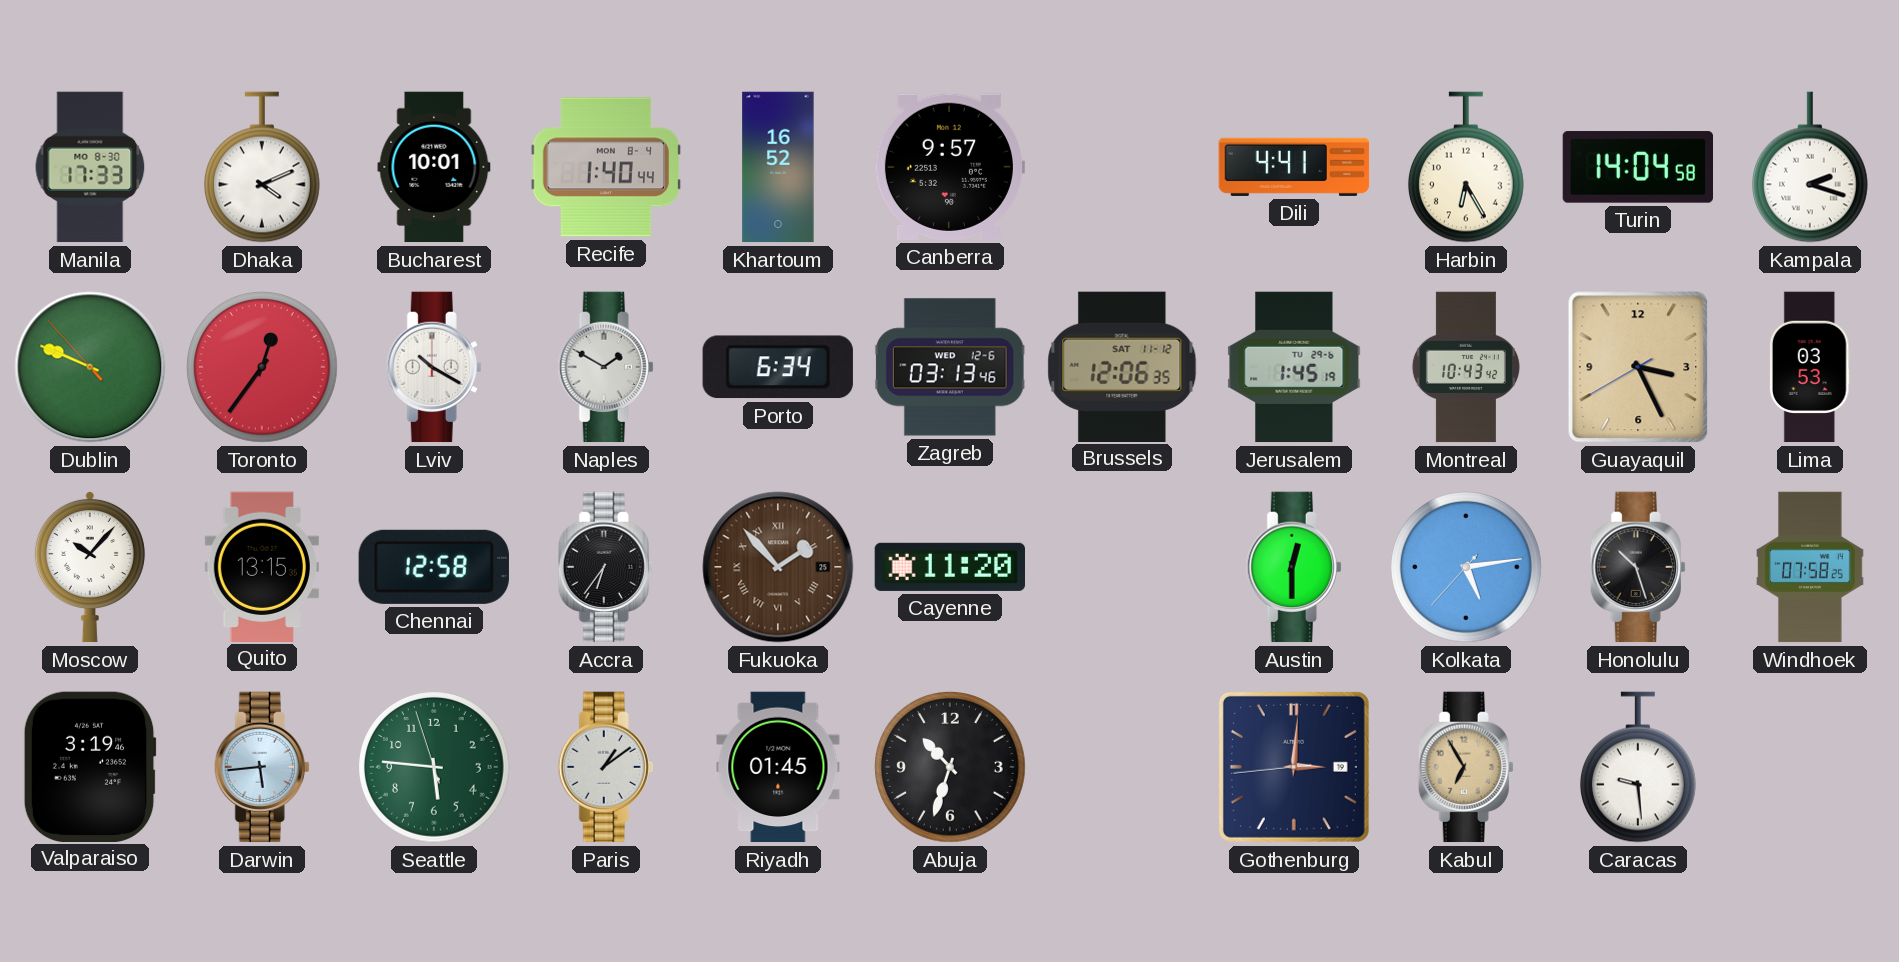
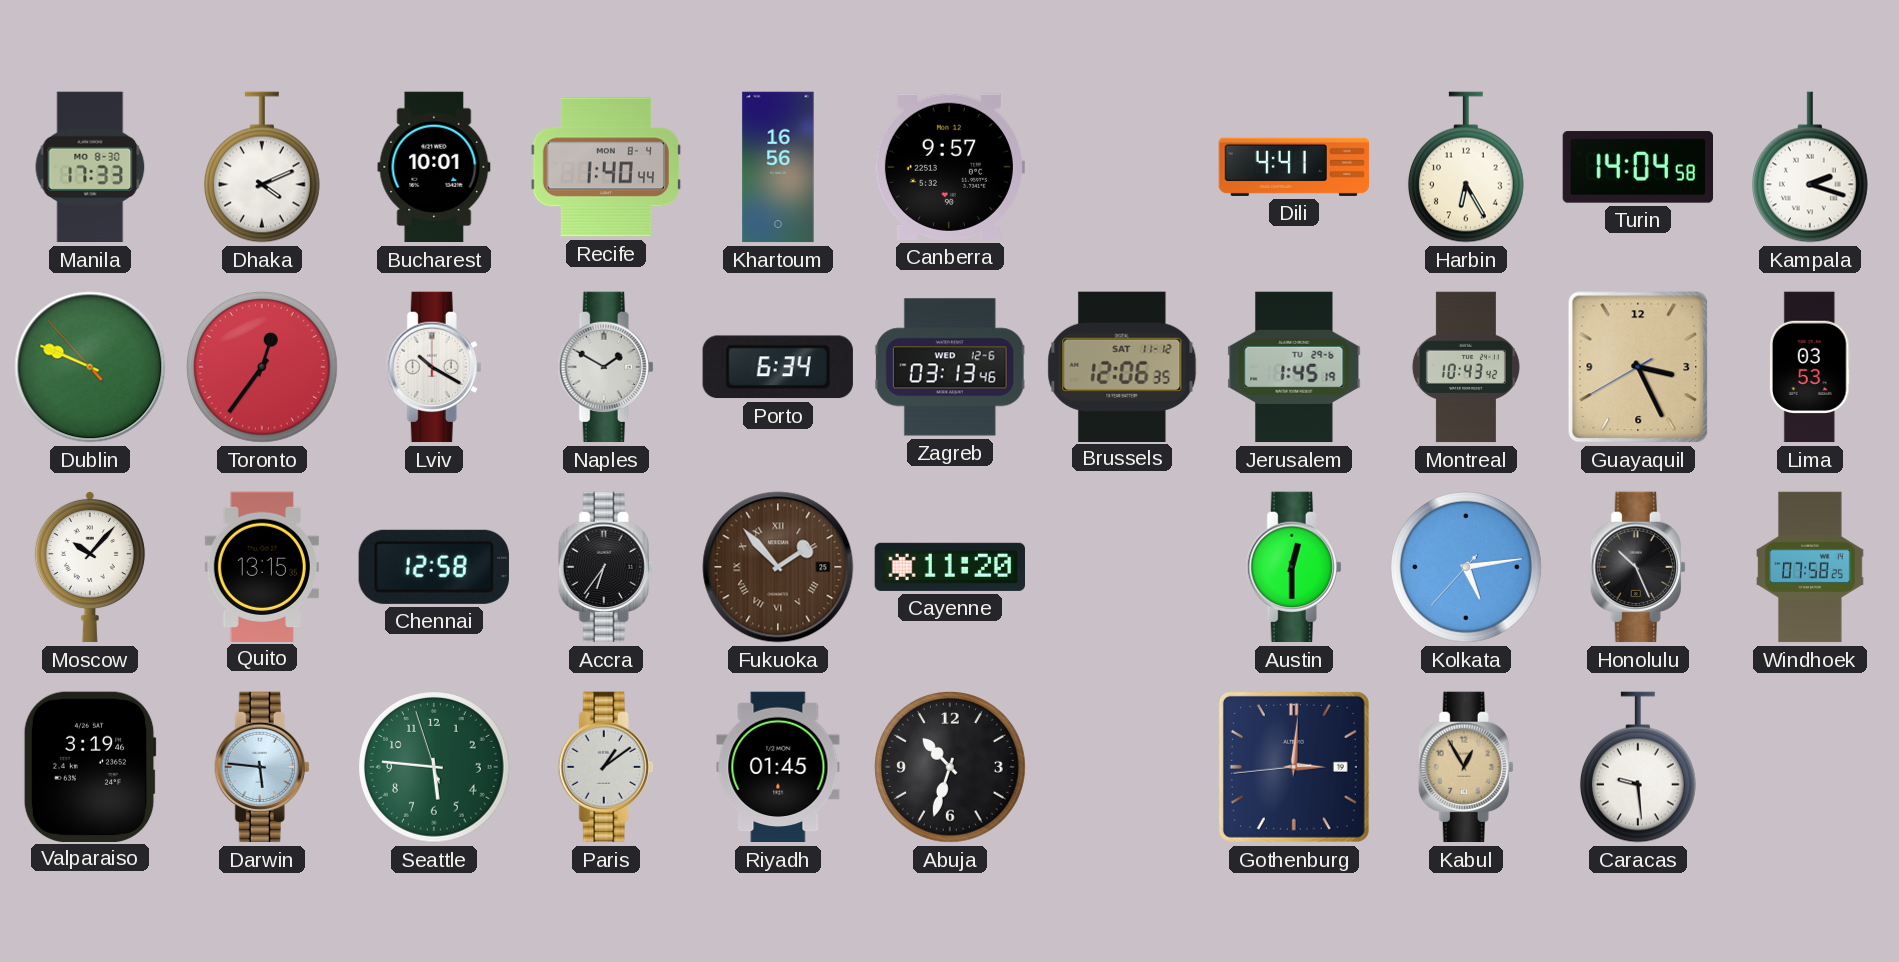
Khartoum: 16:52 -> 16:56 (778, 167)
Honolulu: 10:27 -> 10:26 (1638, 567)
Darwin: 5:44 -> 5:46 (262, 767)
Kabul: 6:55 -> 12:55 (1466, 767)
